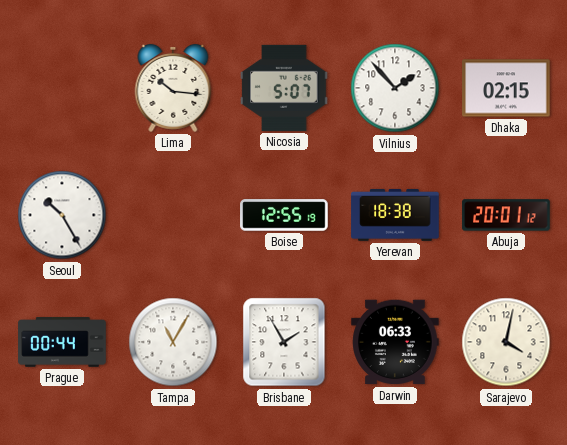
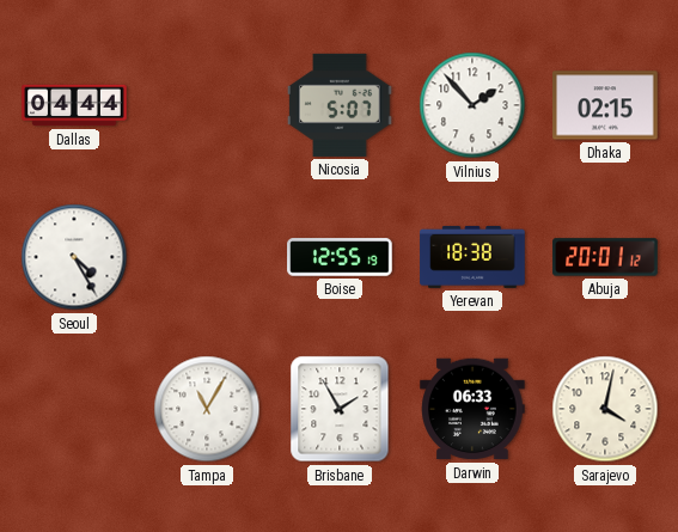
Dallas: none -> 04:44 (74, 105)
Lima: 10:16 -> none (173, 88)
Seoul: 10:25 -> 4:25 (74, 257)
Prague: 00:44 -> none (62, 342)
